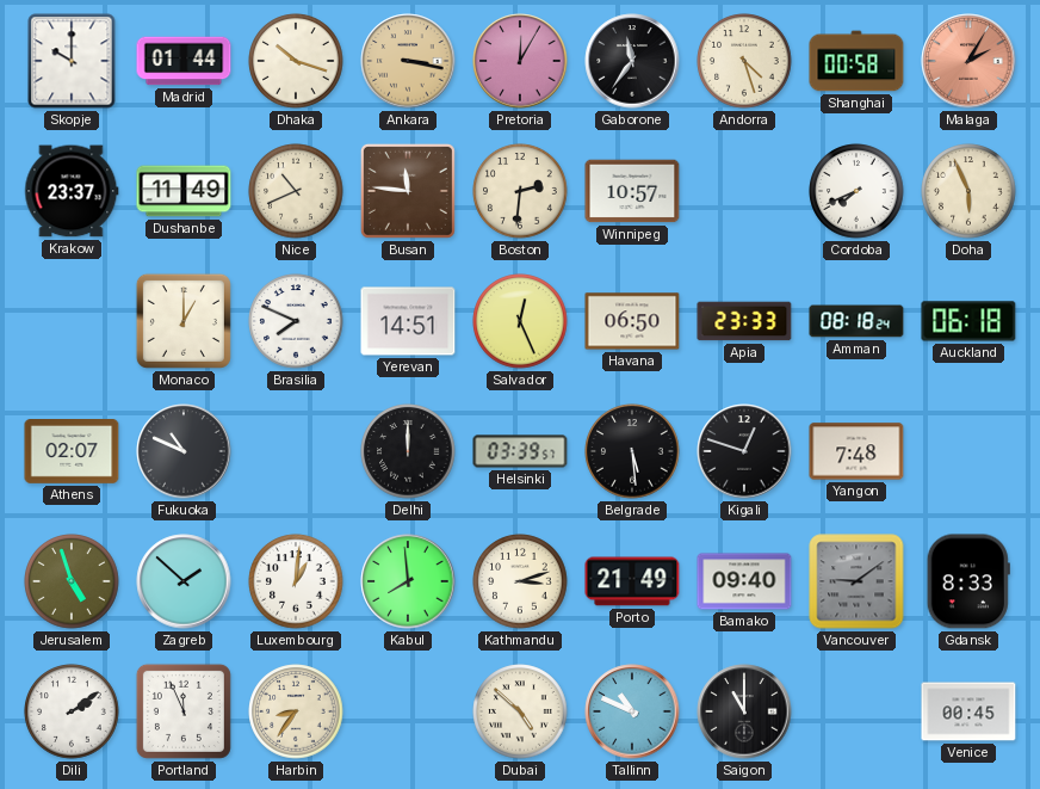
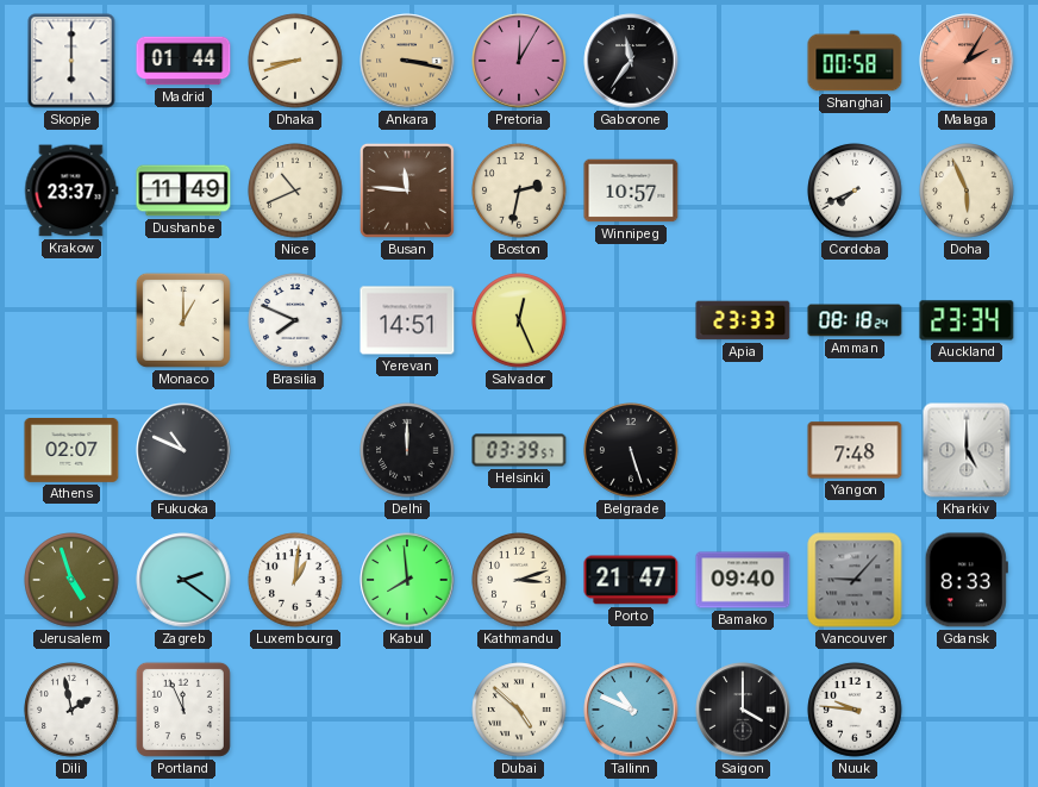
Skopje: 10:00 -> 6:00 (71, 61)
Dhaka: 10:18 -> 8:42 (295, 61)
Andorra: 4:27 -> none (744, 61)
Boston: 2:31 -> 2:32 (519, 190)
Havana: 06:50 -> none (632, 321)
Auckland: 06:18 -> 23:34 (967, 320)
Belgrade: 5:29 -> 5:27 (631, 450)
Kigali: 12:48 -> none (744, 451)
Kharkiv: none -> 5:00 (967, 450)
Zagreb: 1:52 -> 2:21 (183, 580)
Porto: 21:49 -> 21:47 (631, 580)
Vancouver: 9:09 -> 9:07 (855, 580)
Dili: 2:09 -> 1:58 (71, 710)
Harbin: 8:36 -> none (296, 711)
Saigon: 11:00 -> 4:00 (743, 710)
Nuuk: none -> 9:46 (855, 710)
Venice: 00:45 -> none (968, 711)
